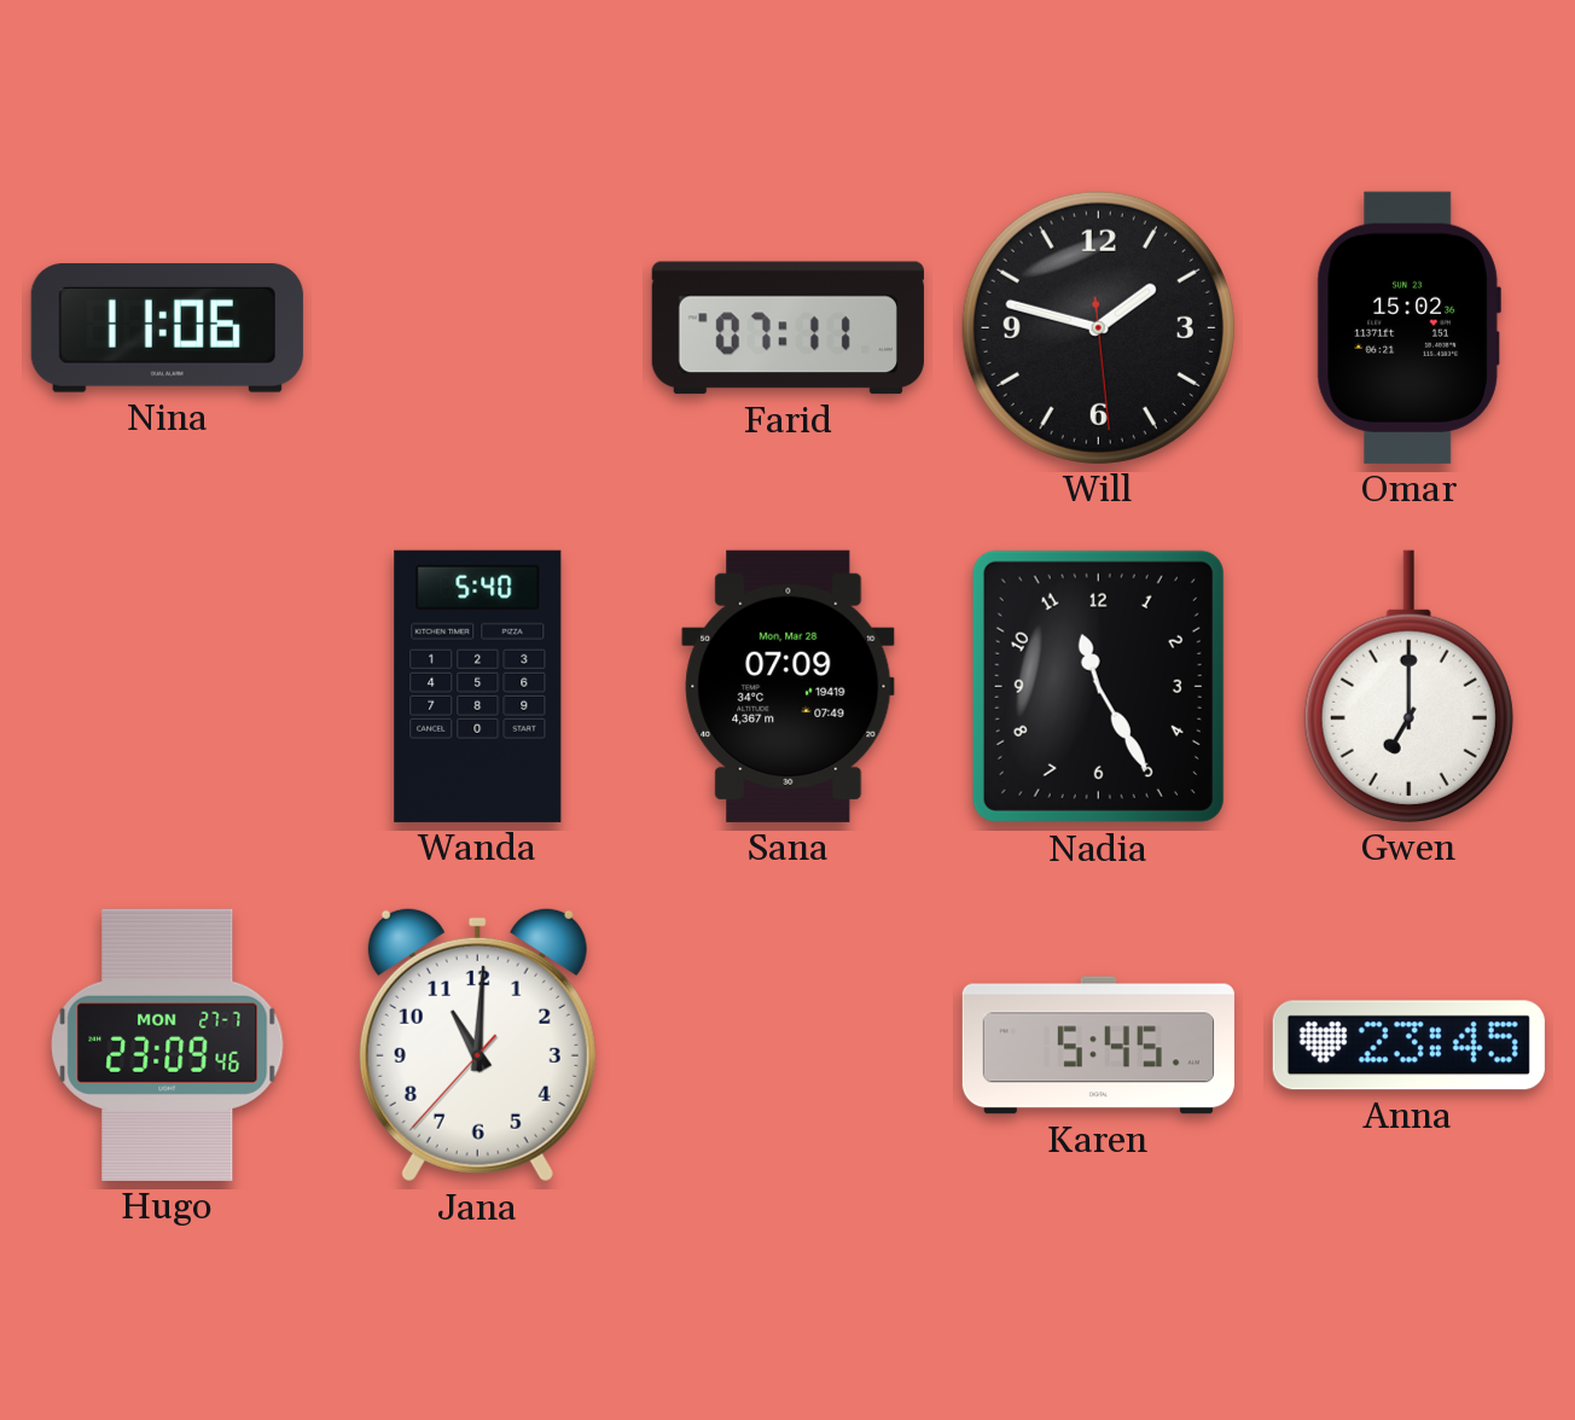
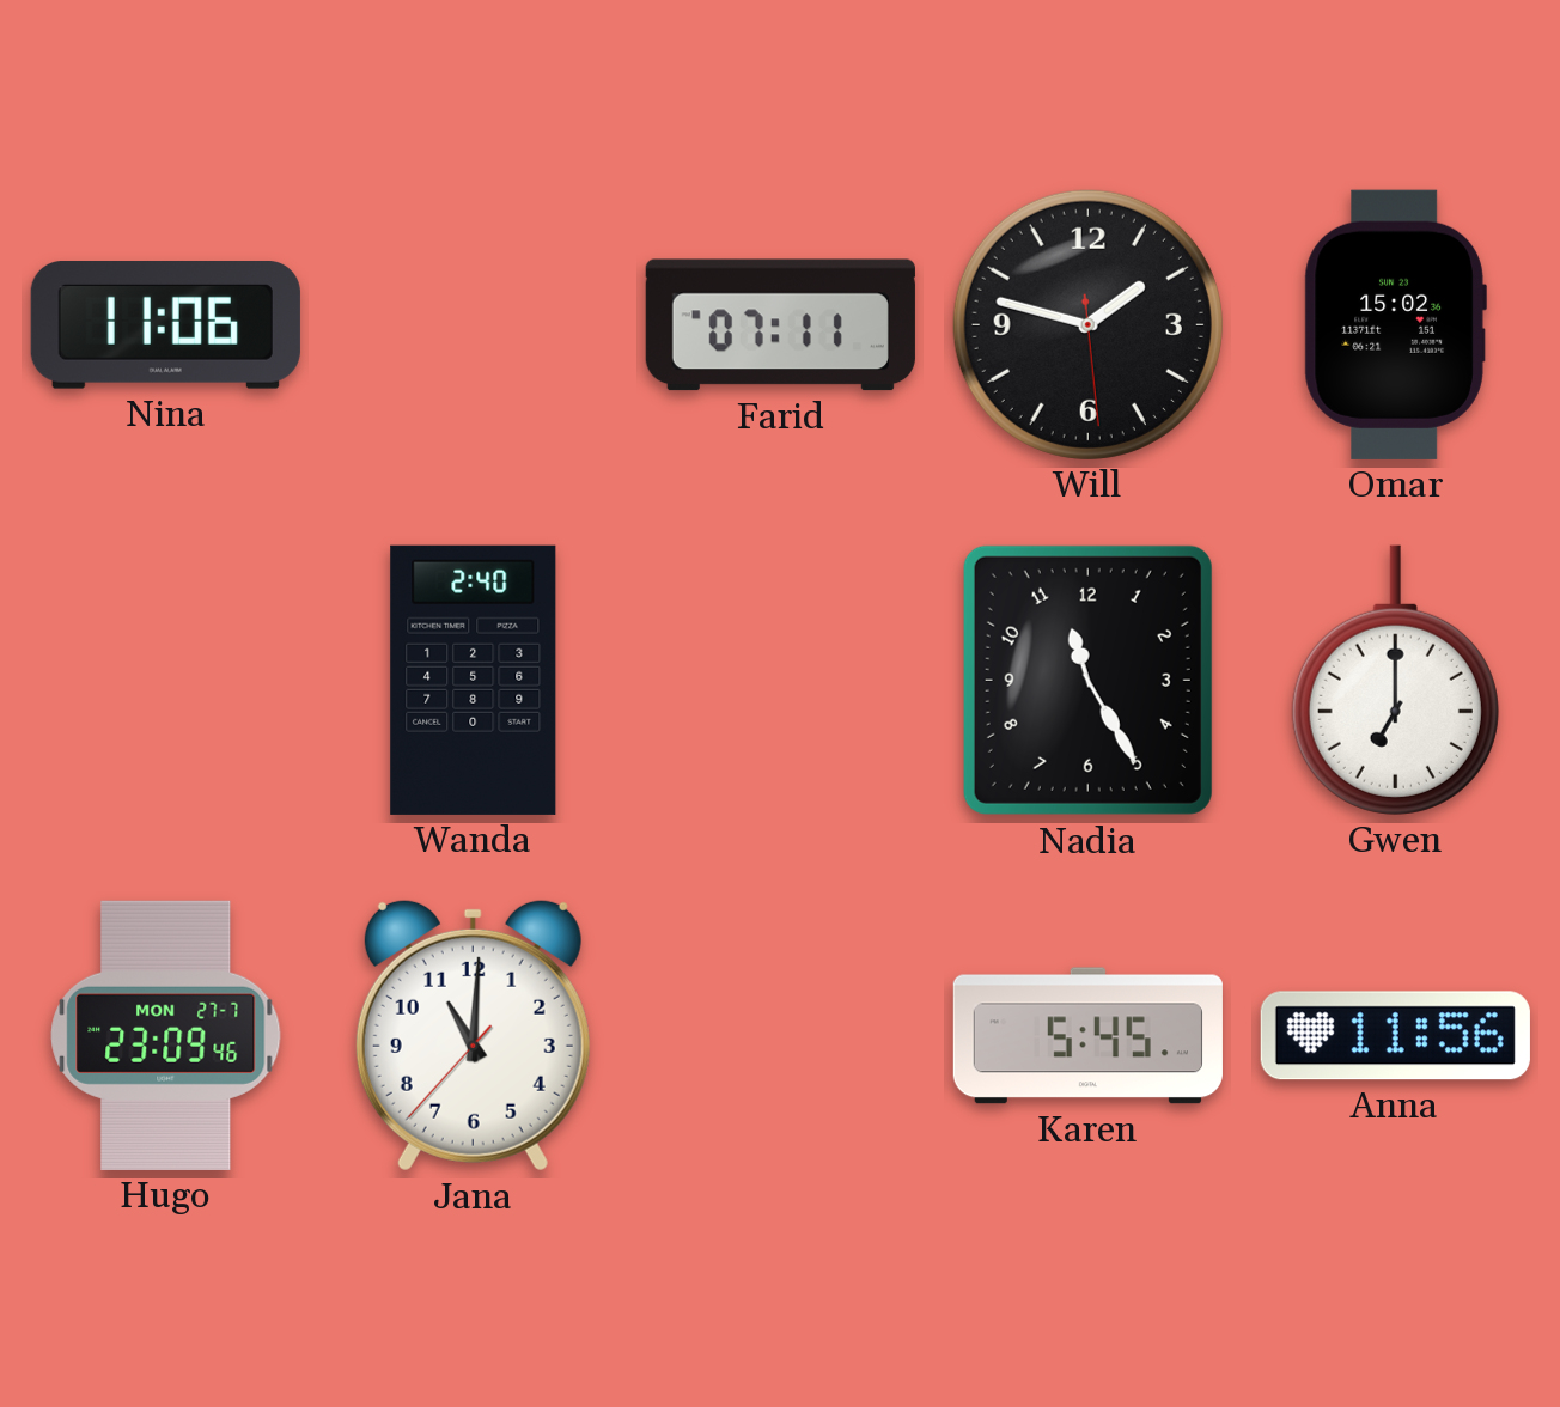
Wanda: 5:40 -> 2:40 (474, 680)
Sana: 07:09 -> none (789, 686)
Anna: 23:45 -> 11:56 (1395, 1036)
